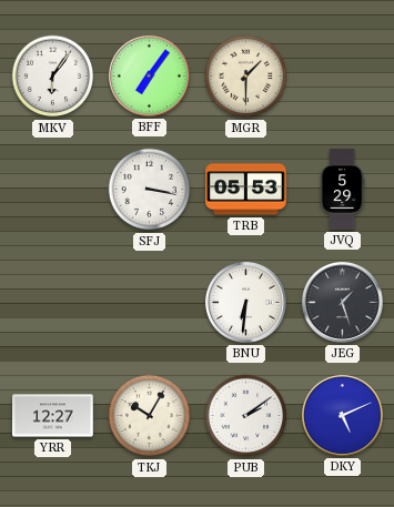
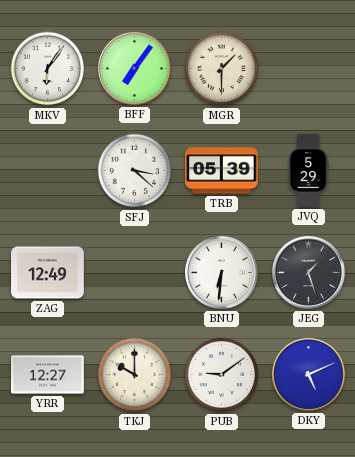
SFJ: 3:17 -> 3:22 (135, 171)
TRB: 05:53 -> 05:39 (222, 171)
ZAG: none -> 12:49 (48, 273)
TKJ: 10:05 -> 10:00 (135, 375)
PUB: 2:09 -> 9:09 (222, 375)
